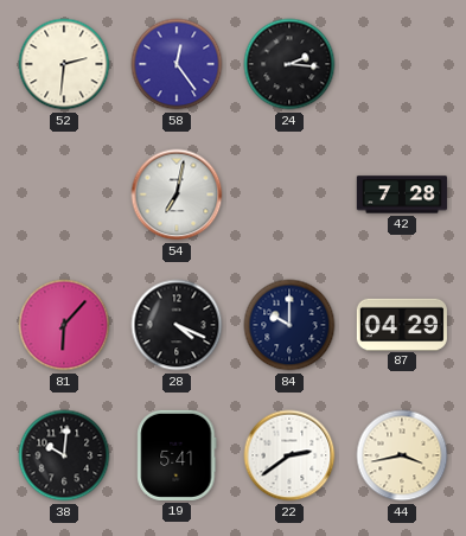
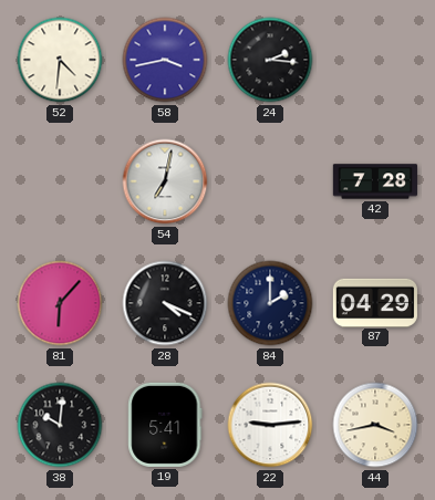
52: 2:31 -> 4:31 (60, 60)
58: 12:24 -> 3:43 (165, 60)
84: 10:00 -> 2:00 (270, 303)
22: 2:39 -> 9:14 (270, 425)
